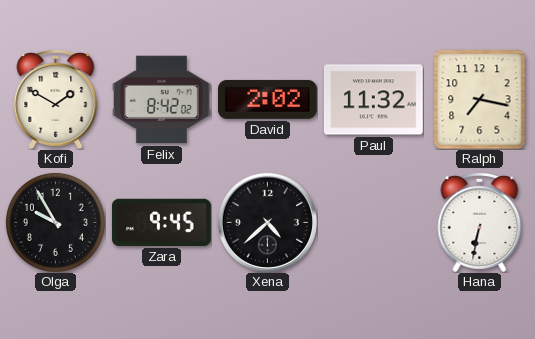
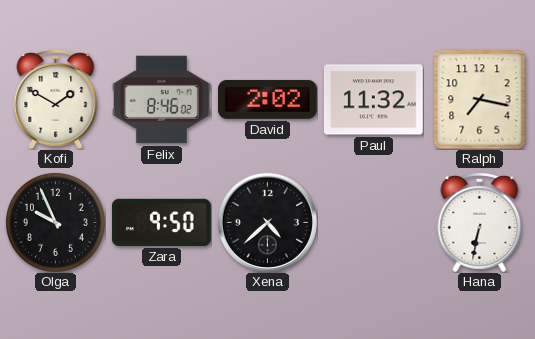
Felix: 8:42 -> 8:46 (162, 100)
Olga: 9:55 -> 9:56 (55, 222)
Zara: 9:45 -> 9:50 (162, 222)
